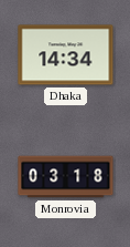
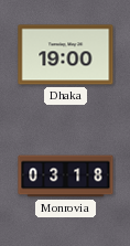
Dhaka: 14:34 -> 19:00 (66, 55)
